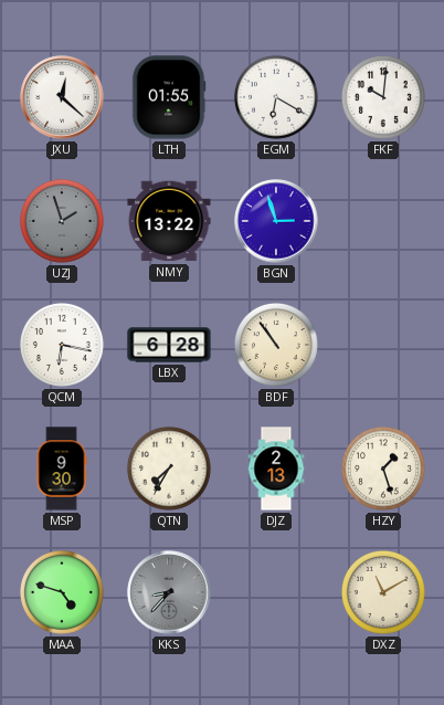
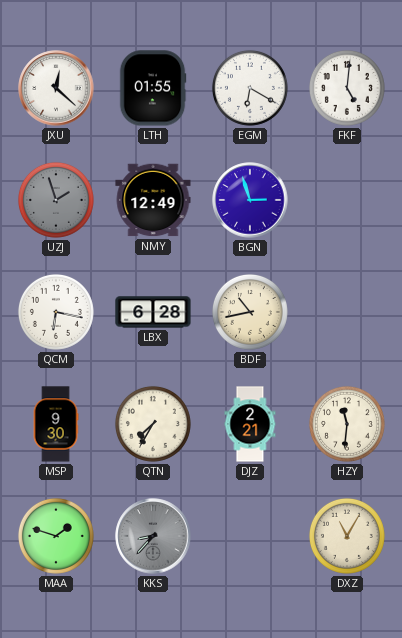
FKF: 10:01 -> 5:01 (347, 88)
NMY: 13:22 -> 12:49 (153, 200)
BDF: 10:54 -> 10:43 (250, 312)
DJZ: 2:13 -> 2:21 (250, 424)
HZY: 1:27 -> 11:31 (347, 424)
MAA: 4:48 -> 1:48 (56, 536)
DXZ: 11:10 -> 11:05 (347, 536)
